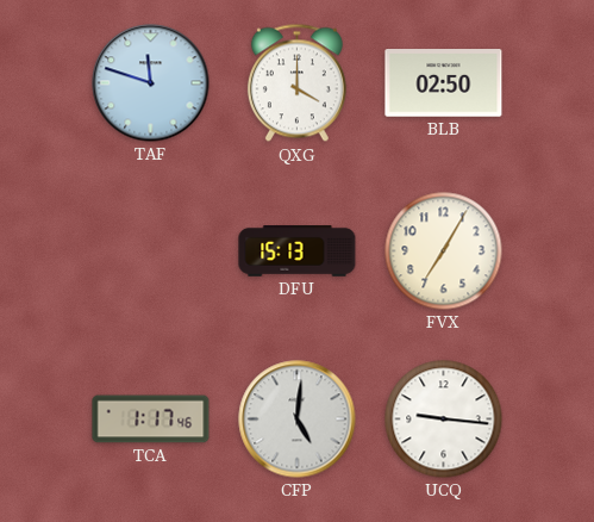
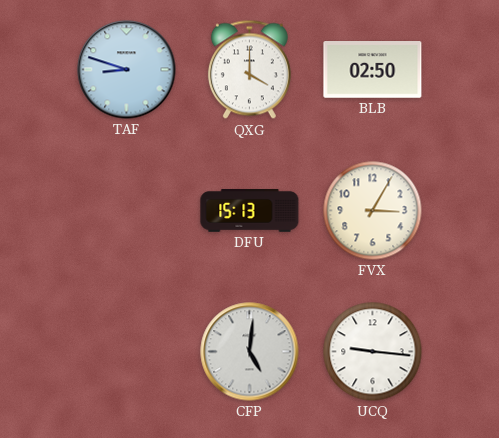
TAF: 11:48 -> 8:48 (127, 70)
FVX: 7:05 -> 3:05 (373, 211)
TCA: 1:17 -> none (151, 420)
